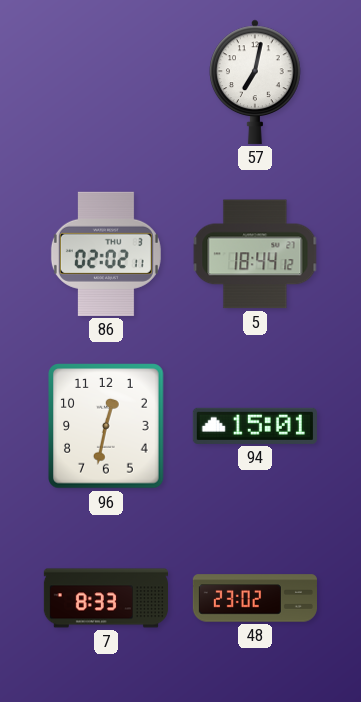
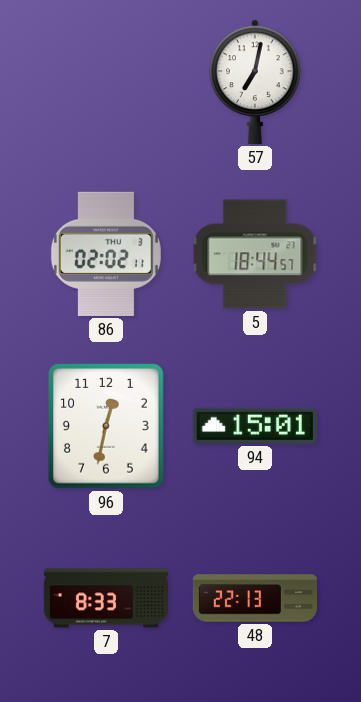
5: 18:44:12 -> 18:44:57 (255, 254)
48: 23:02 -> 22:13 (255, 598)
